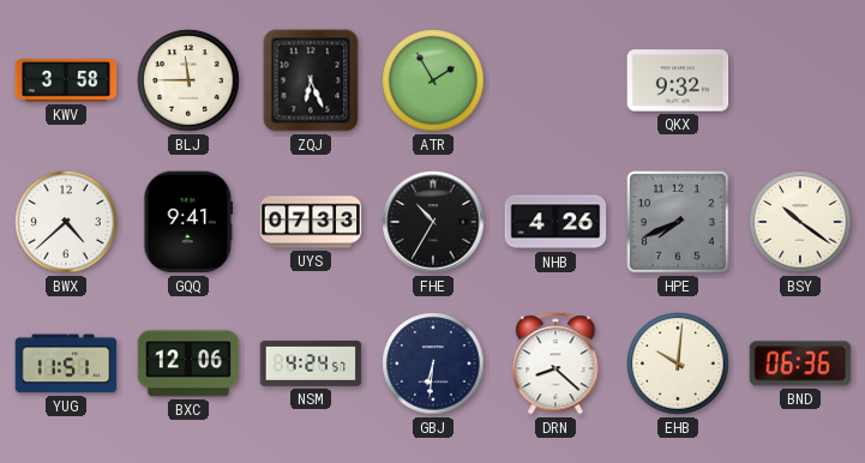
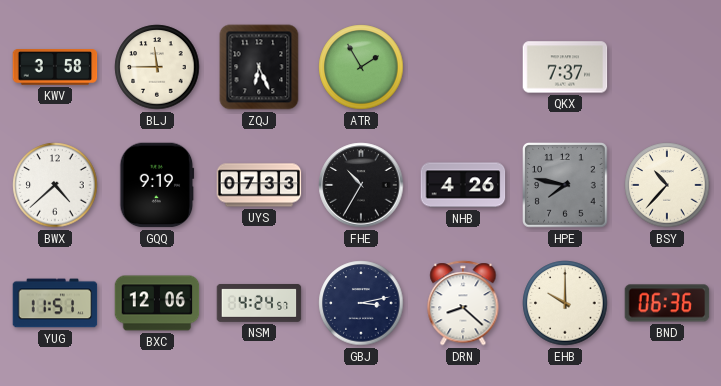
QKX: 9:32 -> 7:37 (565, 67)
GQQ: 9:41 -> 9:19 (157, 185)
HPE: 7:41 -> 7:47 (565, 185)
BSY: 10:21 -> 10:37 (667, 185)
GBJ: 6:31 -> 3:13 (361, 303)
EHB: 10:01 -> 10:00 (565, 303)
